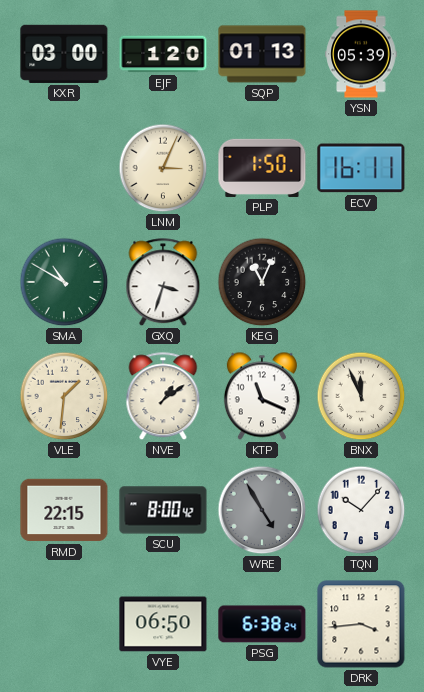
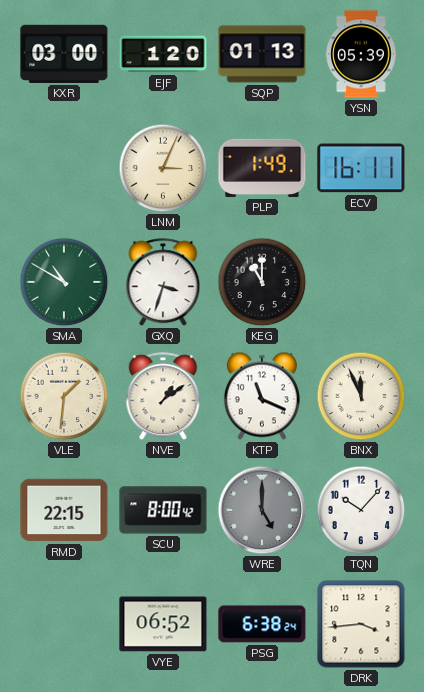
PLP: 1:50 -> 1:49 (262, 168)
KEG: 11:04 -> 11:00 (262, 282)
WRE: 4:55 -> 5:00 (262, 510)
VYE: 06:50 -> 06:52 (163, 624)
